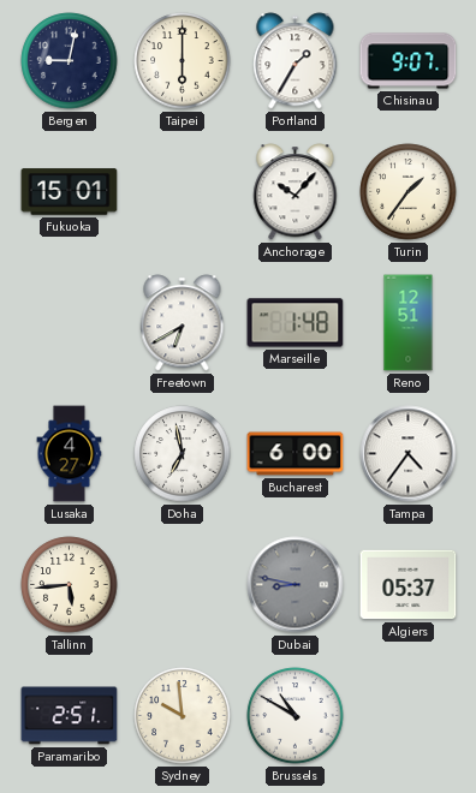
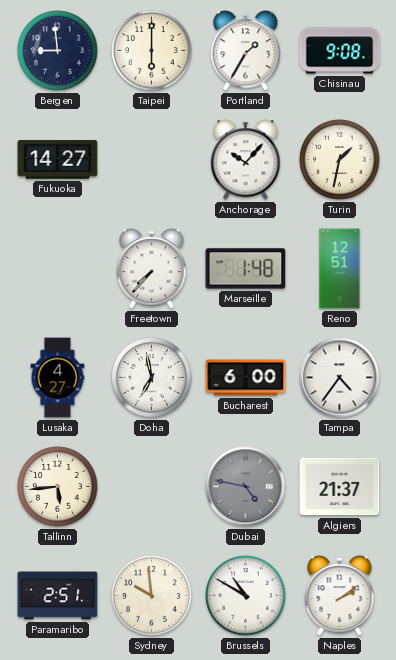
Bergen: 9:02 -> 8:59 (58, 51)
Chisinau: 9:07 -> 9:08 (340, 51)
Fukuoka: 15:01 -> 14:27 (58, 160)
Turin: 1:36 -> 1:32 (340, 160)
Freetown: 6:40 -> 7:37 (152, 269)
Dubai: 8:47 -> 4:47 (246, 487)
Algiers: 05:37 -> 21:37 (340, 487)
Naples: none -> 2:09 (340, 596)
